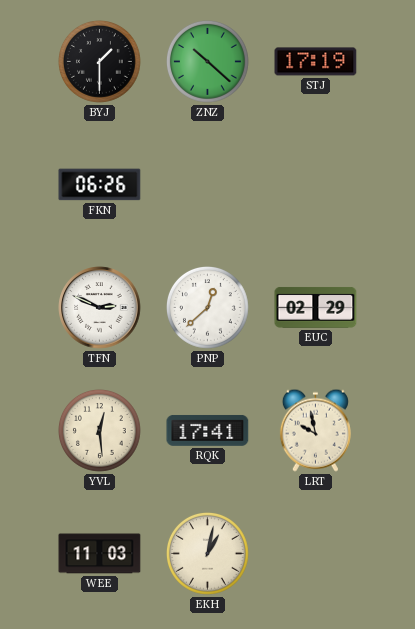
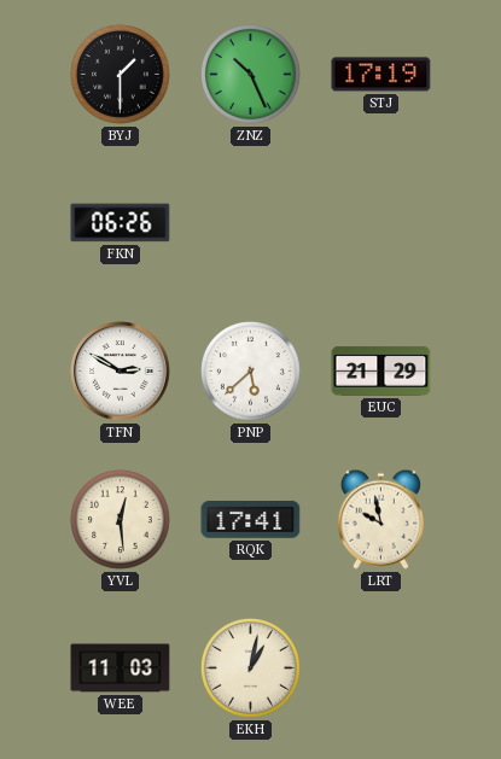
ZNZ: 10:22 -> 10:26 (251, 75)
TFN: 2:49 -> 2:50 (121, 372)
PNP: 12:38 -> 5:38 (251, 372)
EUC: 02:29 -> 21:29 (381, 370)
